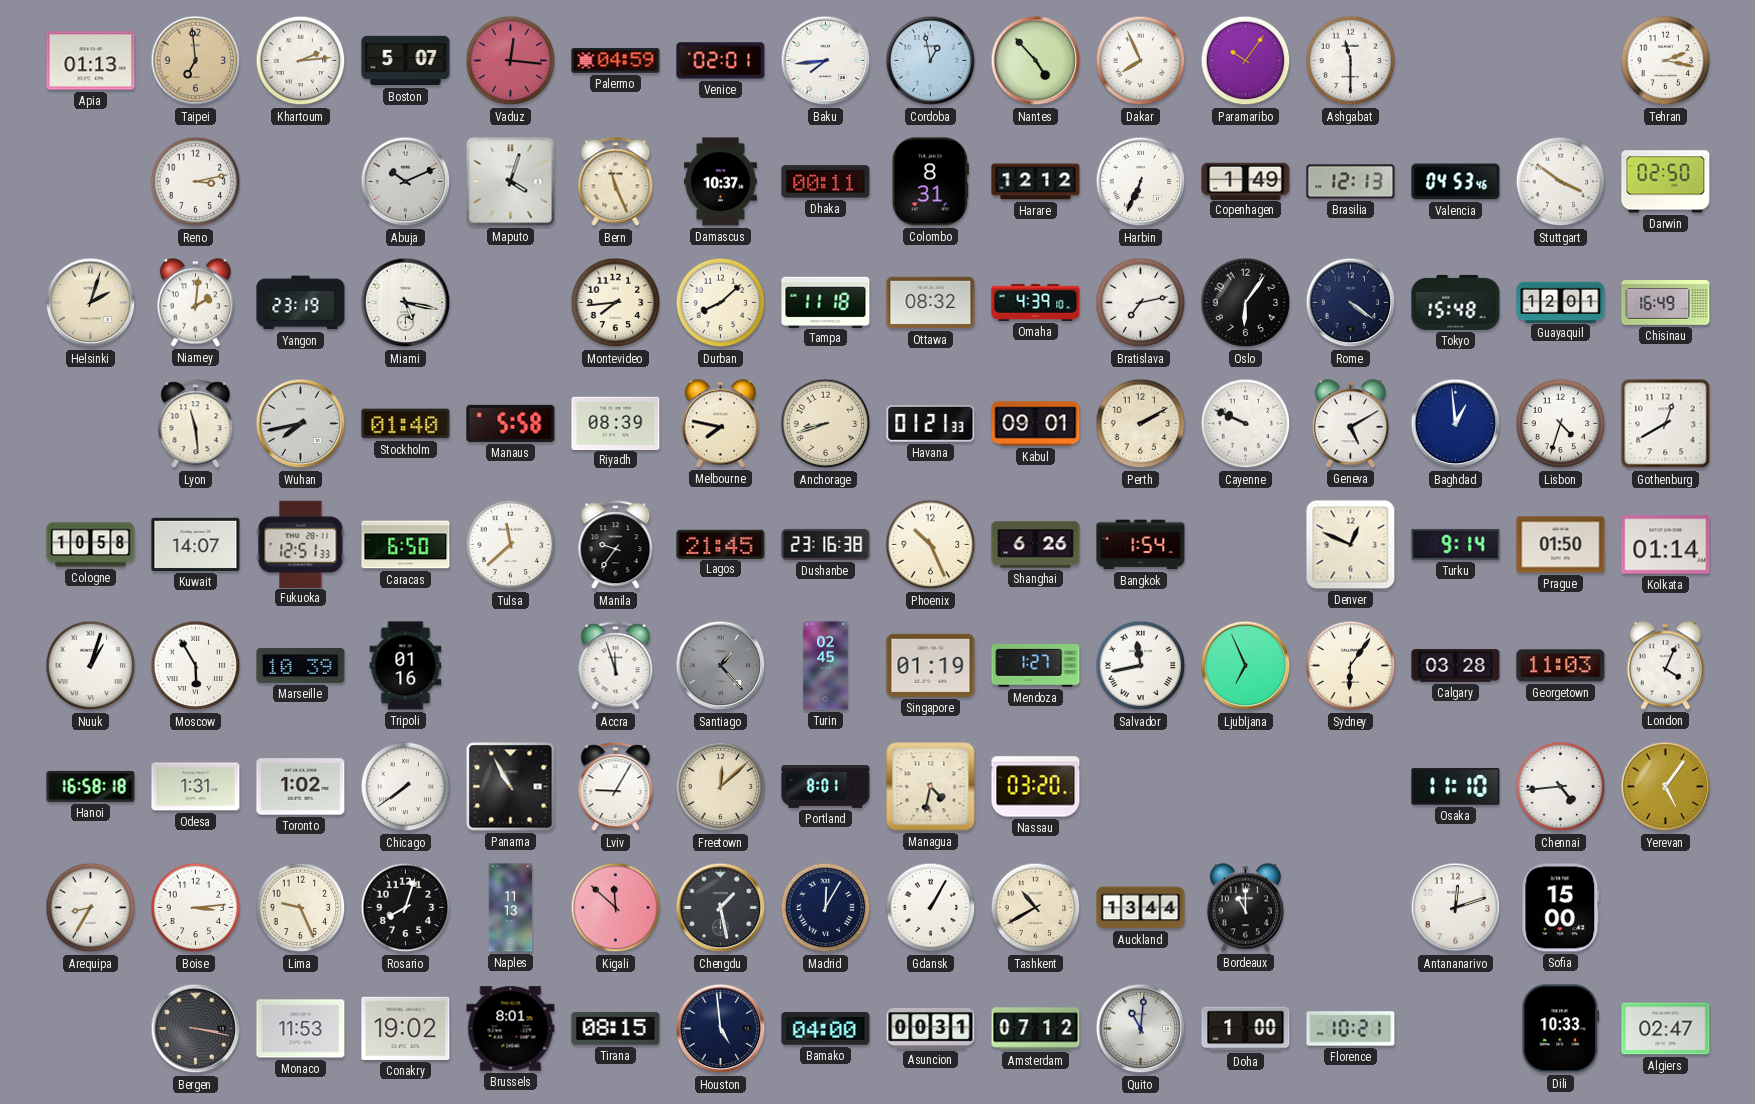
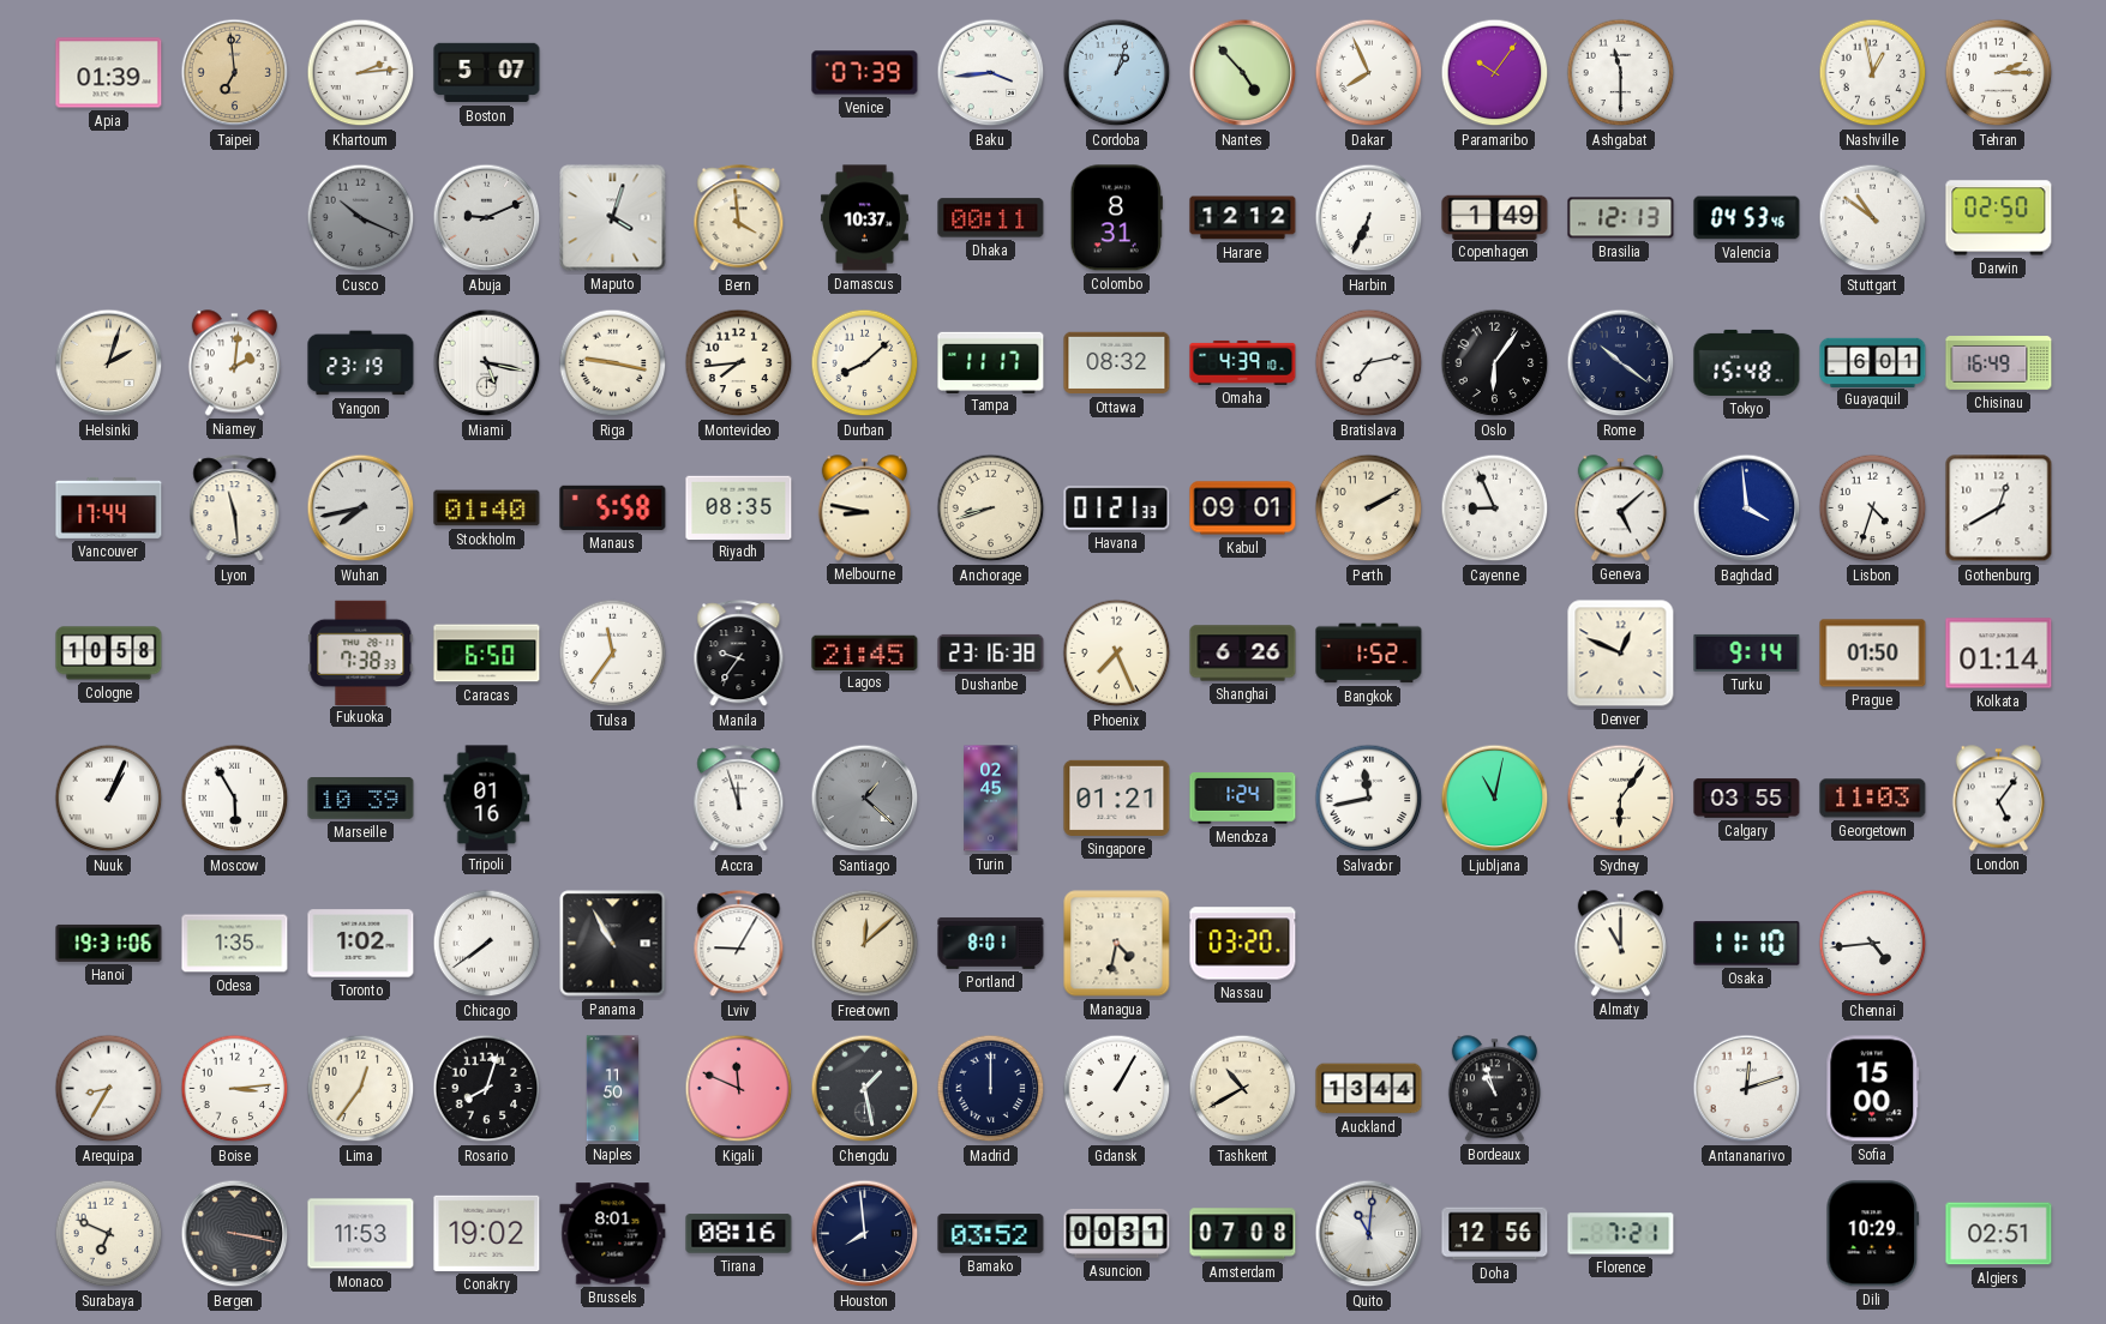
Apia: 01:13 -> 01:39 (109, 73)
Vaduz: 12:16 -> none (511, 61)
Palermo: 04:59 -> none (616, 61)
Venice: 02:01 -> 07:39 (865, 73)
Baku: 7:44 -> 3:44 (991, 73)
Cordoba: 12:58 -> 1:03 (1117, 73)
Nashville: none -> 12:58 (1873, 73)
Tehran: 2:17 -> 2:15 (1999, 73)
Reno: 3:13 -> none (196, 182)
Cusco: none -> 10:19 (361, 218)
Abuja: 10:11 -> 9:11 (487, 218)
Bern: 11:26 -> 3:59 (739, 218)
Stuttgart: 3:51 -> 10:51 (1873, 218)
Riga: none -> 9:17 (613, 363)
Tampa: 11:18 -> 11:17 (991, 362)
Rome: 4:21 -> 10:21 (1621, 363)
Guayaquil: 12:01 -> 6:01 (1873, 362)
Vancouver: none -> 17:44 (109, 507)
Riyadh: 08:39 -> 08:35 (739, 507)
Melbourne: 7:47 -> 8:47 (864, 508)
Cayenne: 9:49 -> 8:56 (1495, 508)
Geneva: 5:10 -> 5:08 (1620, 508)
Baghdad: 12:59 -> 3:59 (1747, 508)
Kuwait: 14:07 -> none (196, 544)
Fukuoka: 12:51 -> 7:38 (361, 652)
Tulsa: 11:38 -> 11:36 (613, 654)
Phoenix: 10:26 -> 7:26 (1117, 654)
Bangkok: 1:54 -> 1:52 (1369, 654)
Nuuk: 1:03 -> 1:04 (109, 799)
Santiago: 1:23 -> 1:22 (865, 799)
Singapore: 01:19 -> 01:21 (1117, 798)
Mendoza: 1:27 -> 1:24 (1243, 799)
Ljubljana: 6:56 -> 11:02 (1495, 799)
Calgary: 03:28 -> 03:55 (1747, 799)
London: 4:04 -> 5:06 (1998, 799)
Hanoi: 16:58 -> 19:31 (109, 943)
Odesa: 1:31 -> 1:35 (235, 944)
Almaty: none -> 11:00 (1620, 944)
Yerevan: 5:06 -> none (1666, 787)
Lima: 9:26 -> 12:36 (361, 1089)
Naples: 11:13 -> 11:50 (613, 1089)
Kigali: 11:52 -> 11:49 (739, 1089)
Madrid: 12:05 -> 12:00 (991, 1089)
Bordeaux: 11:00 -> 10:57 (1494, 1089)
Surabaya: none -> 6:49 (109, 1234)
Tirana: 08:15 -> 08:16 (739, 1234)
Houston: 4:59 -> 7:59 (865, 1234)
Bamako: 04:00 -> 03:52 (991, 1234)
Amsterdam: 07:12 -> 07:08 (1243, 1234)
Doha: 1:00 -> 12:56 (1495, 1234)
Florence: 10:21 -> 7:21 (1621, 1234)
Dili: 10:33 -> 10:29 (1873, 1234)
Algiers: 02:47 -> 02:51 (1999, 1234)
